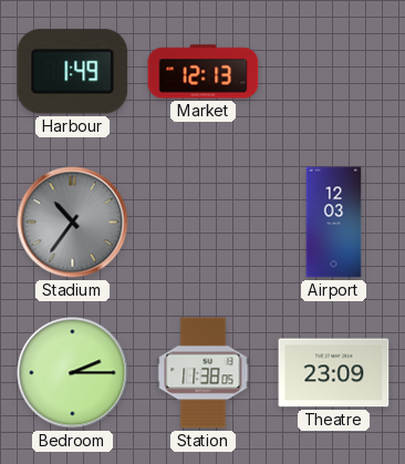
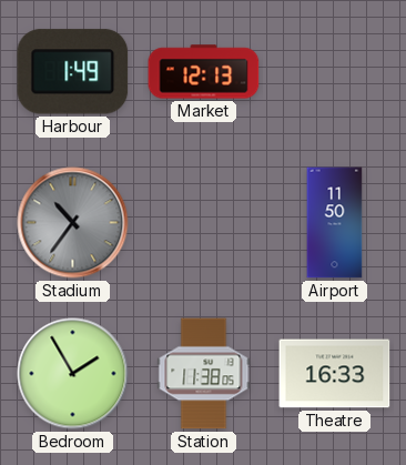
Airport: 12:03 -> 11:50 (335, 223)
Bedroom: 2:15 -> 1:55 (73, 374)
Theatre: 23:09 -> 16:33 (335, 374)
